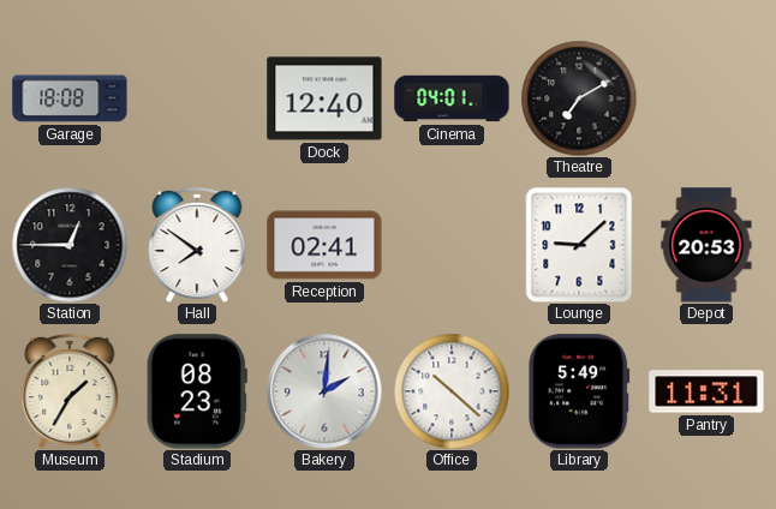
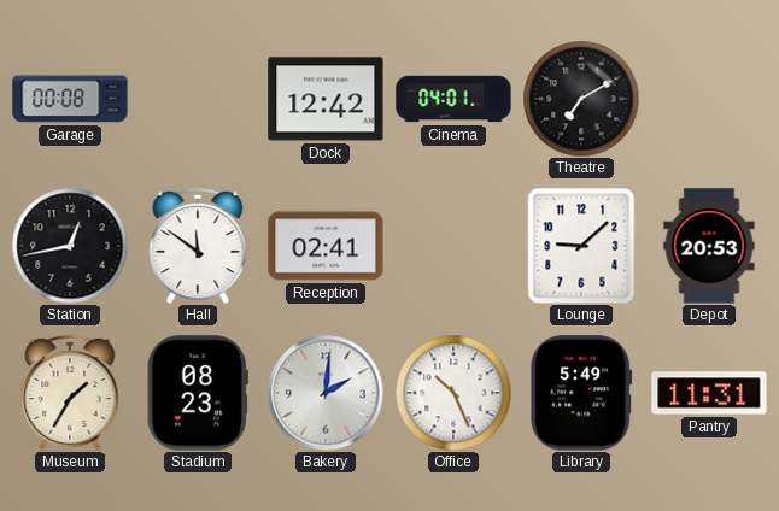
Garage: 18:08 -> 00:08 (70, 99)
Dock: 12:40 -> 12:42 (326, 99)
Station: 12:45 -> 12:43 (70, 246)
Hall: 7:51 -> 11:51 (198, 246)
Office: 10:22 -> 10:26 (453, 393)
